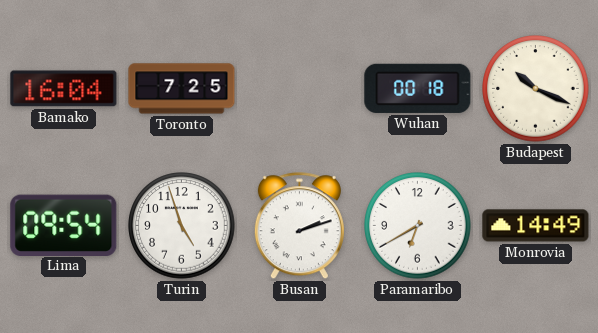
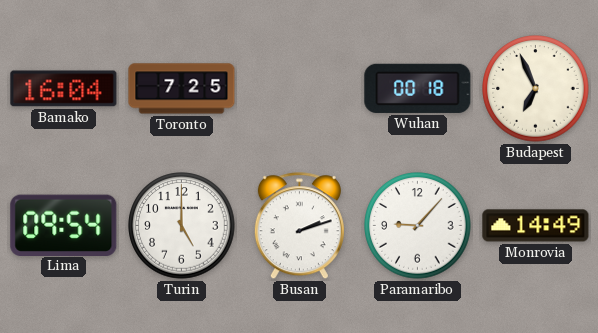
Budapest: 10:19 -> 6:56 (536, 89)
Turin: 4:57 -> 5:00 (182, 226)
Paramaribo: 6:40 -> 9:07 (418, 226)
